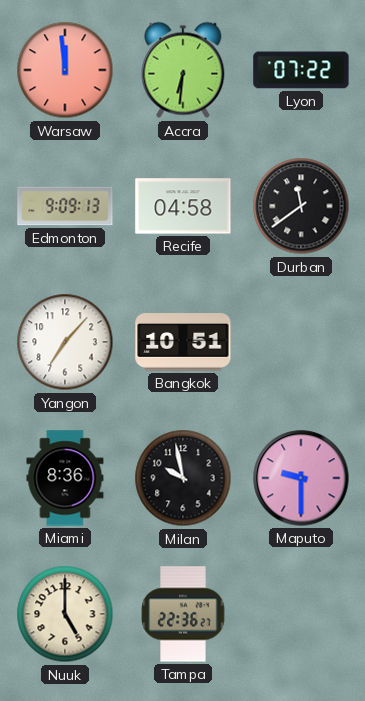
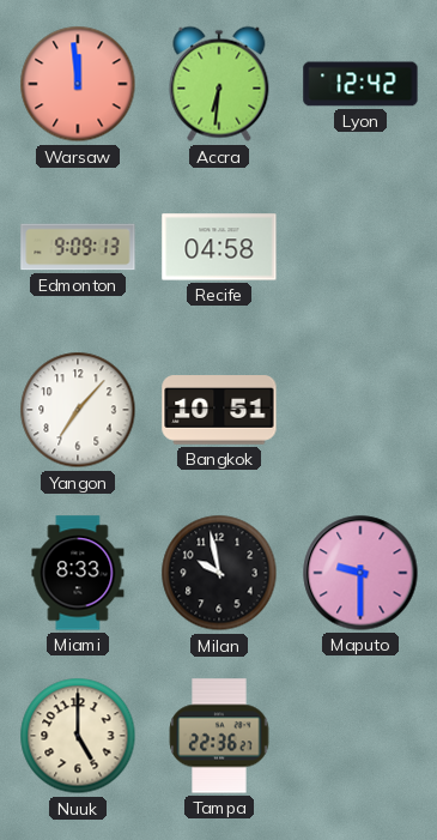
Lyon: 07:22 -> 12:42 (360, 84)
Durban: 11:39 -> none (301, 206)
Miami: 8:36 -> 8:33 (78, 573)
